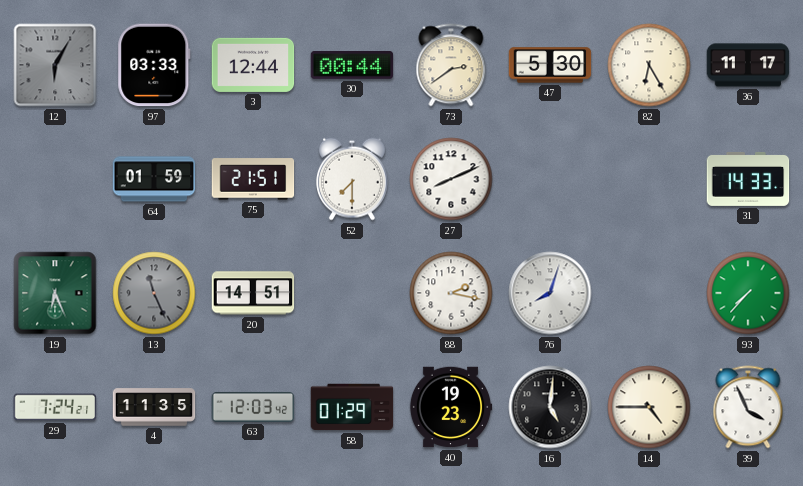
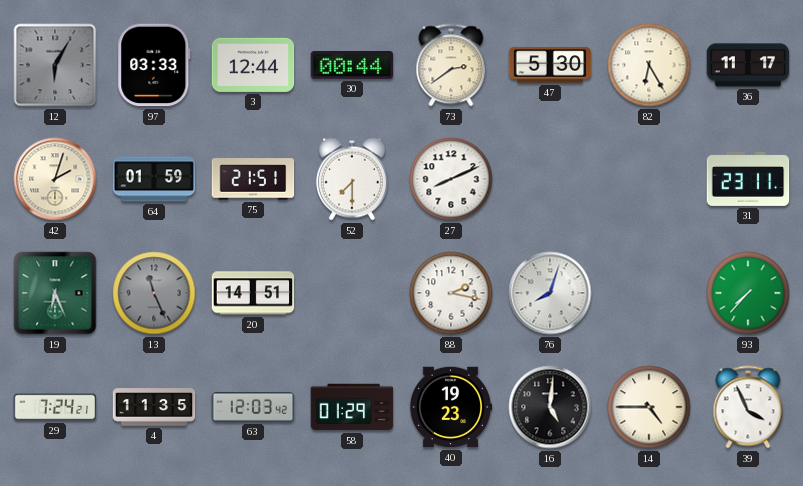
42: none -> 2:03 (55, 179)
31: 14:33 -> 23:11 (748, 179)
